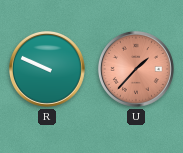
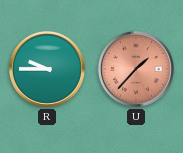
R: 9:49 -> 9:45 (47, 69)
